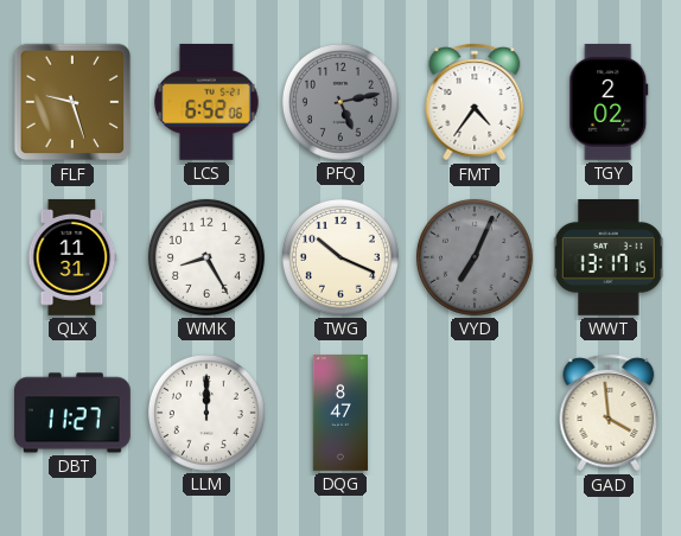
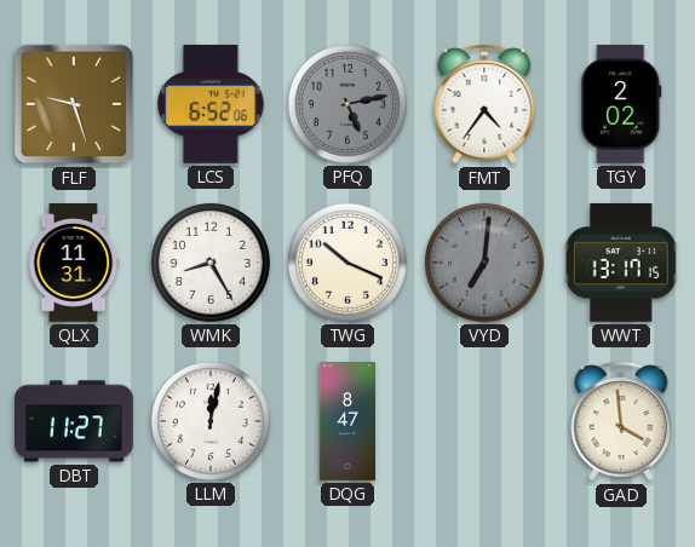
VYD: 7:04 -> 7:01 (484, 263)
LLM: 12:00 -> 12:02 (211, 421)
